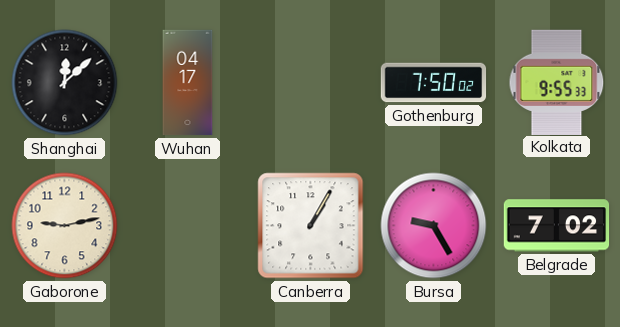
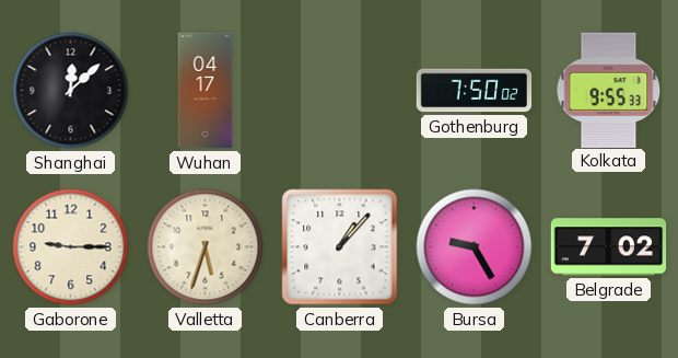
Gaborone: 9:13 -> 9:15 (71, 247)
Valletta: none -> 5:33 (206, 247)
Canberra: 1:05 -> 1:07 (340, 247)
